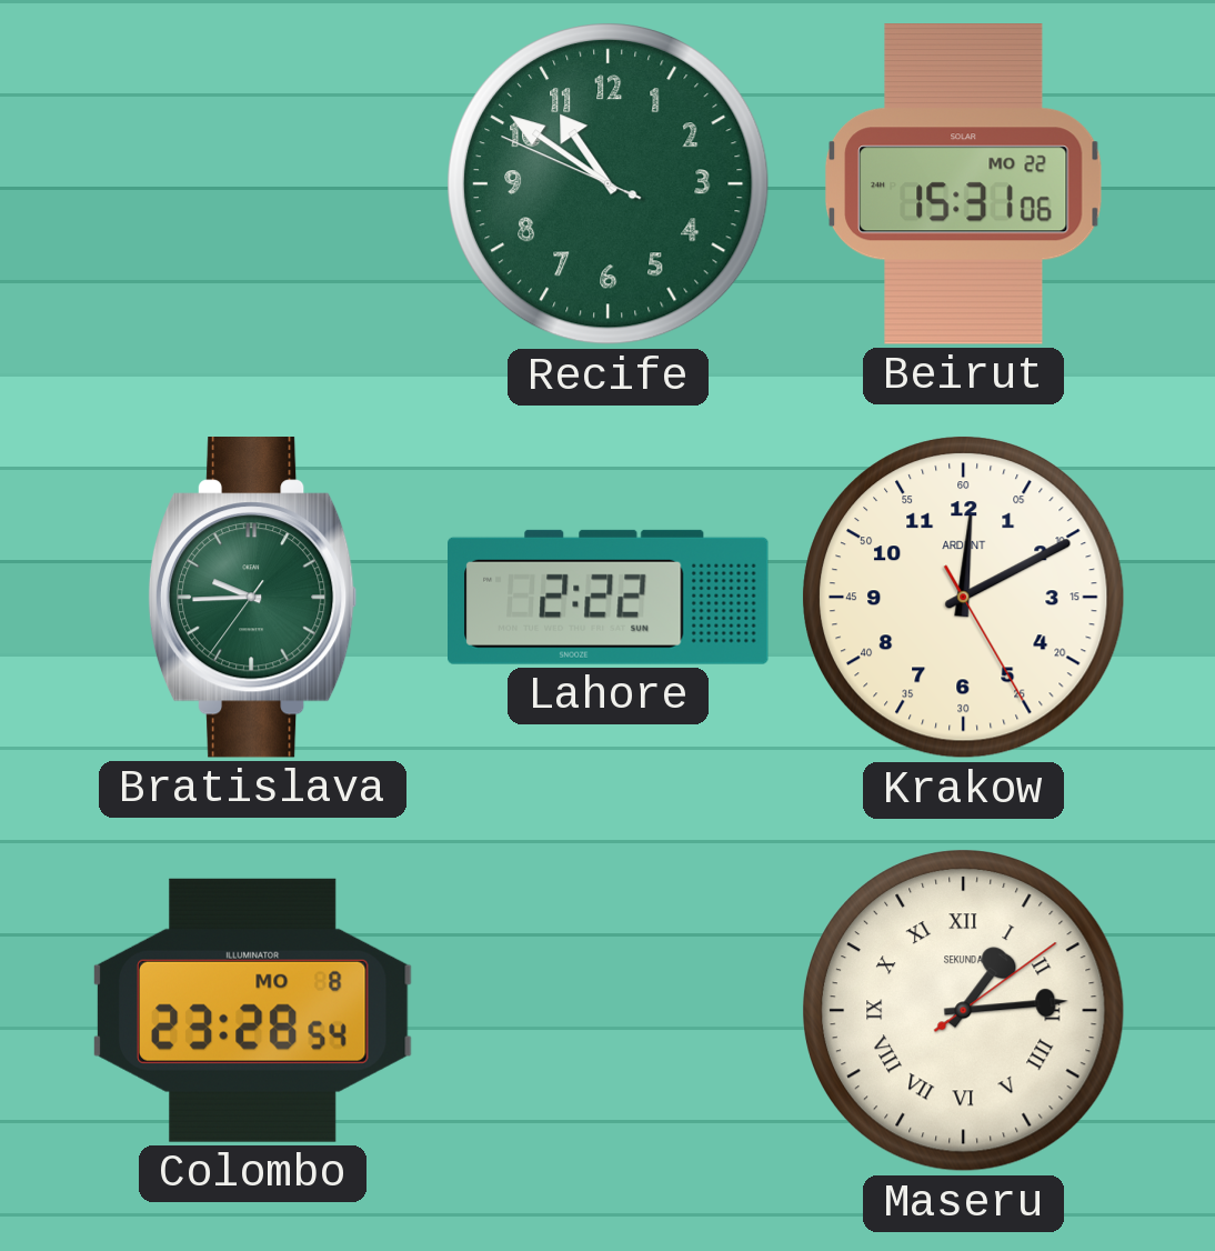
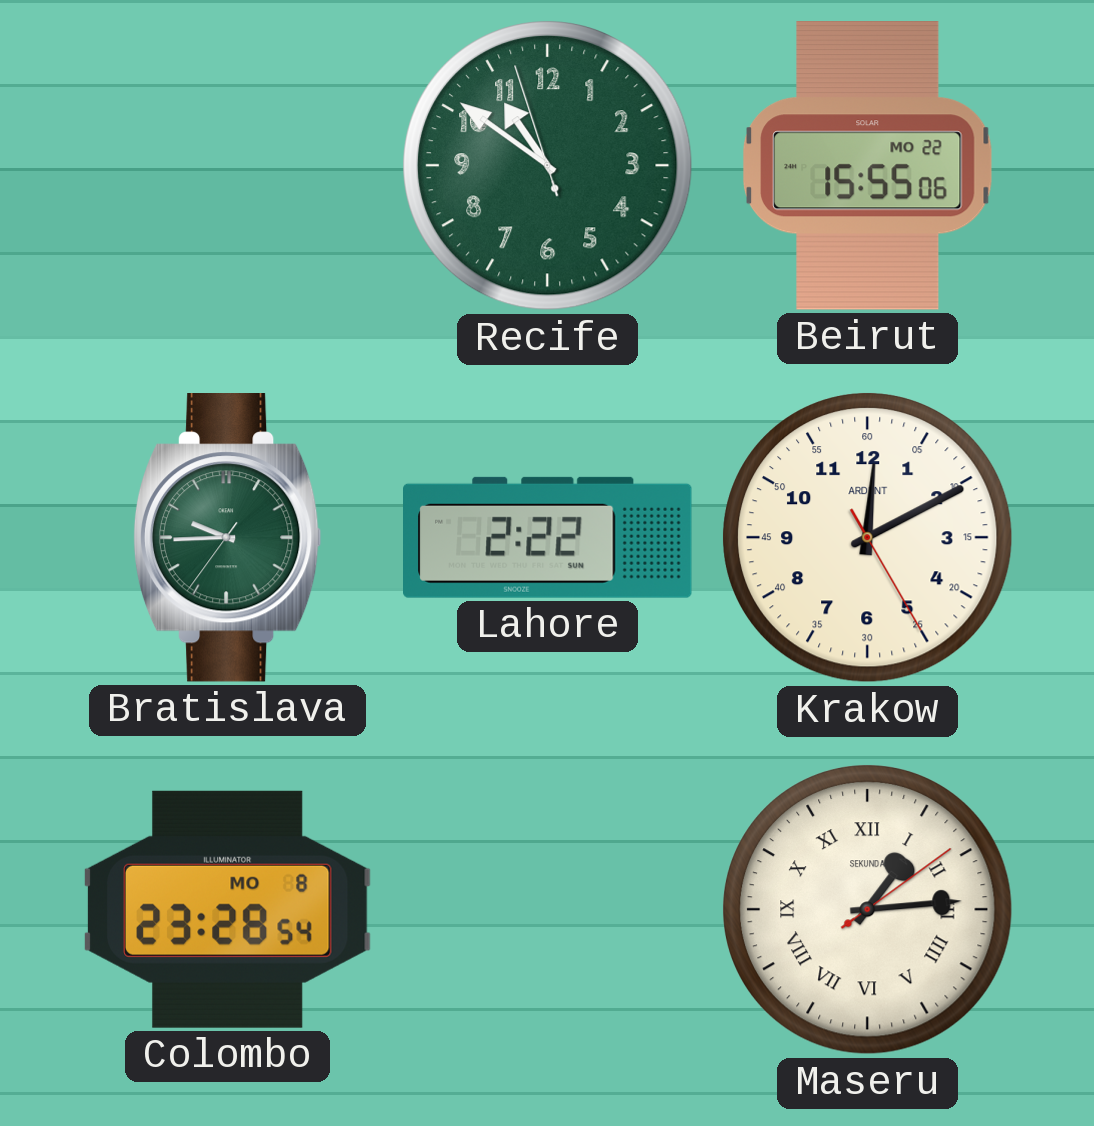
Recife: 10:50:49 -> 10:50:57 (548, 166)
Beirut: 15:31 -> 15:55 (868, 166)
